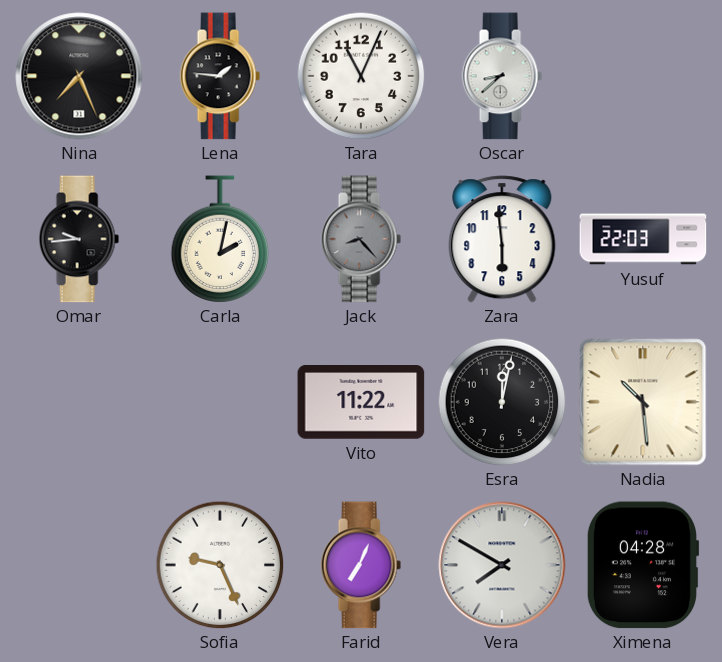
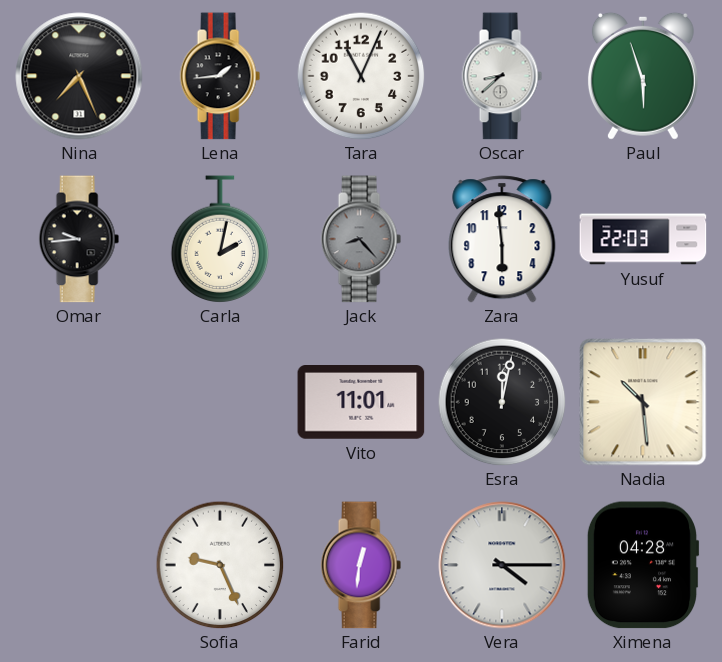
Lena: 1:46 -> 1:44 (220, 76)
Paul: none -> 5:57 (643, 76)
Vito: 11:22 -> 11:01 (361, 403)
Farid: 7:04 -> 12:31 (361, 565)
Vera: 7:50 -> 4:15 (502, 565)
